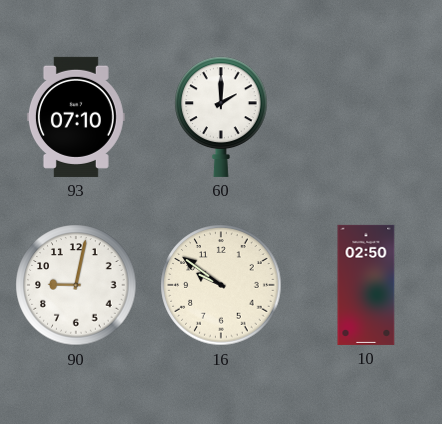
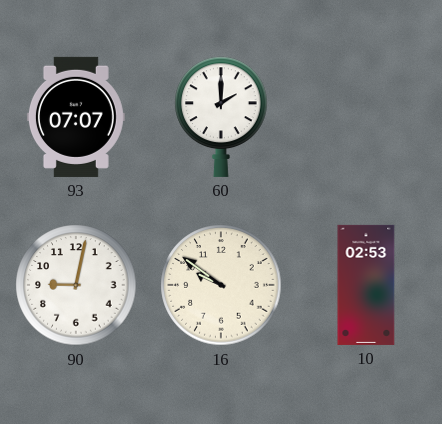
93: 07:10 -> 07:07 (76, 117)
10: 02:50 -> 02:53 (366, 285)
